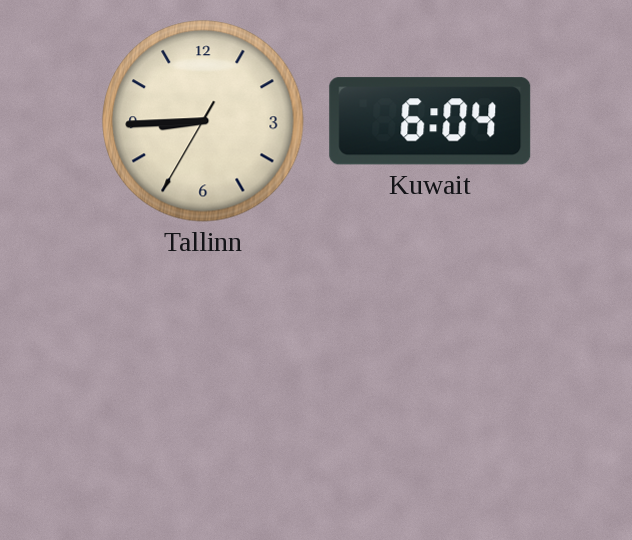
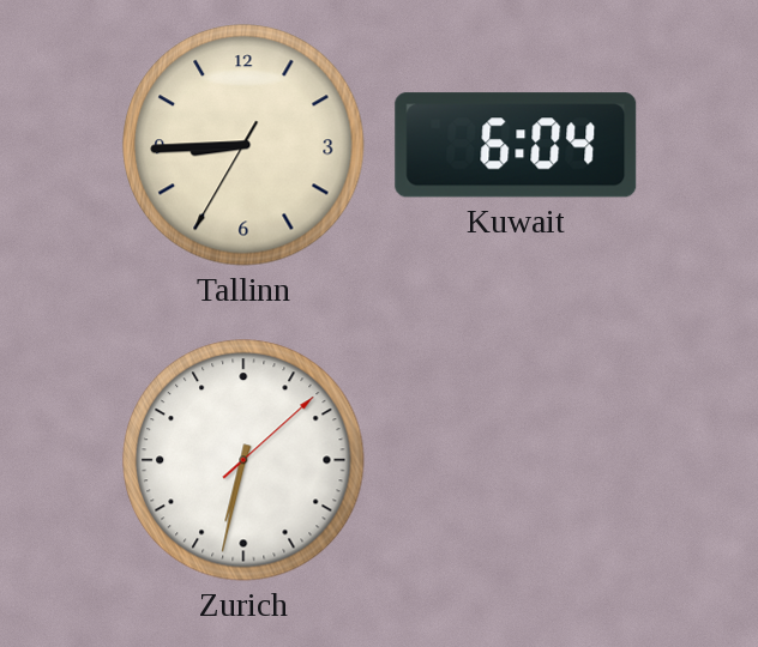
Zurich: none -> 6:32 (243, 460)
